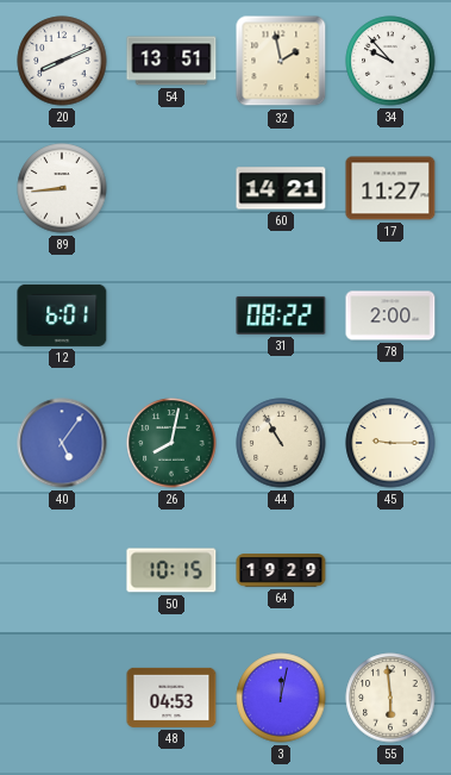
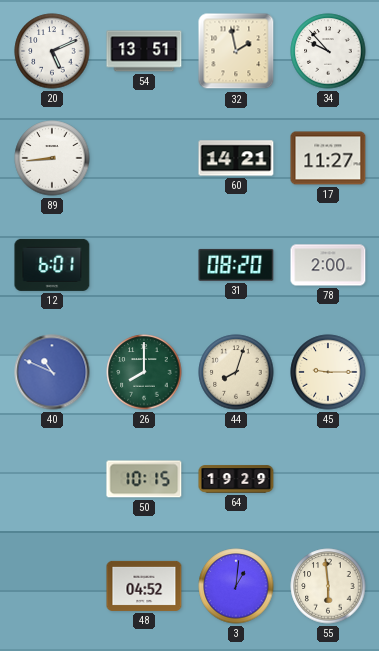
20: 8:11 -> 5:11 (52, 51)
31: 08:22 -> 08:20 (236, 265)
40: 5:06 -> 10:49 (52, 372)
26: 8:02 -> 8:00 (144, 372)
44: 10:55 -> 8:03 (236, 372)
48: 04:53 -> 04:52 (144, 586)
3: 12:02 -> 1:01 (236, 586)
